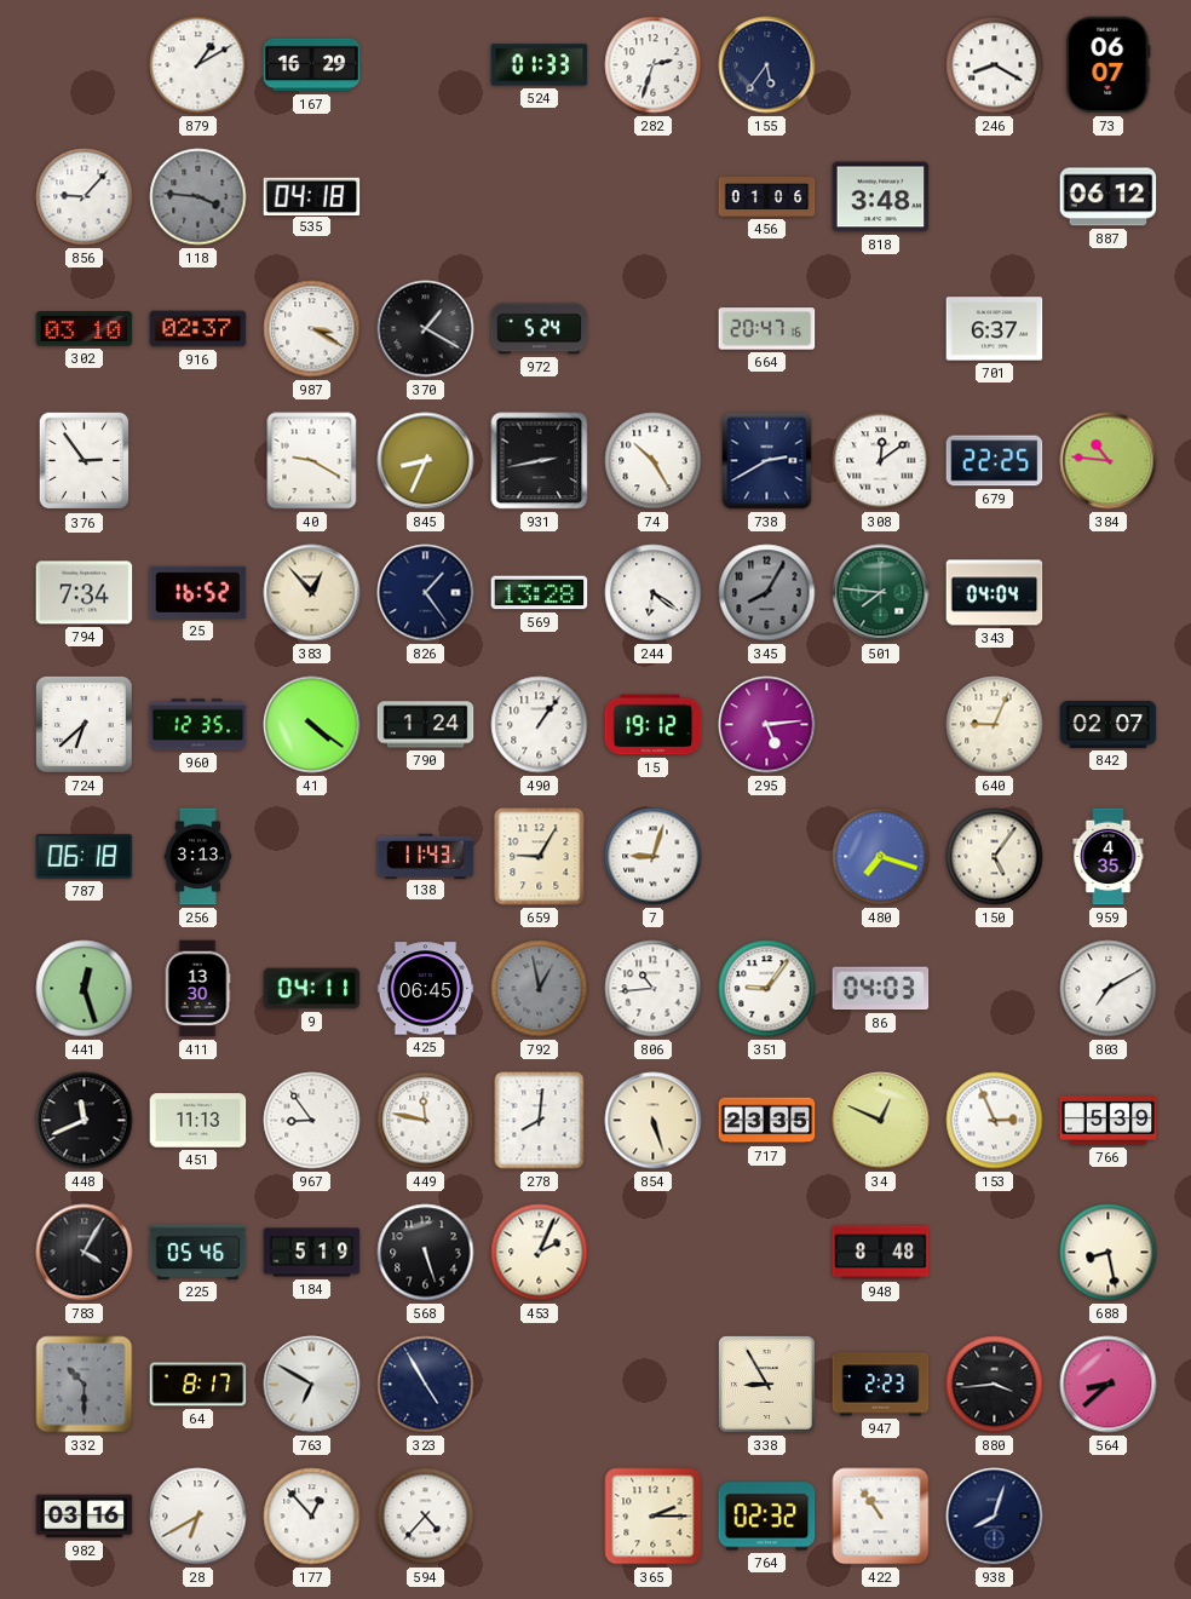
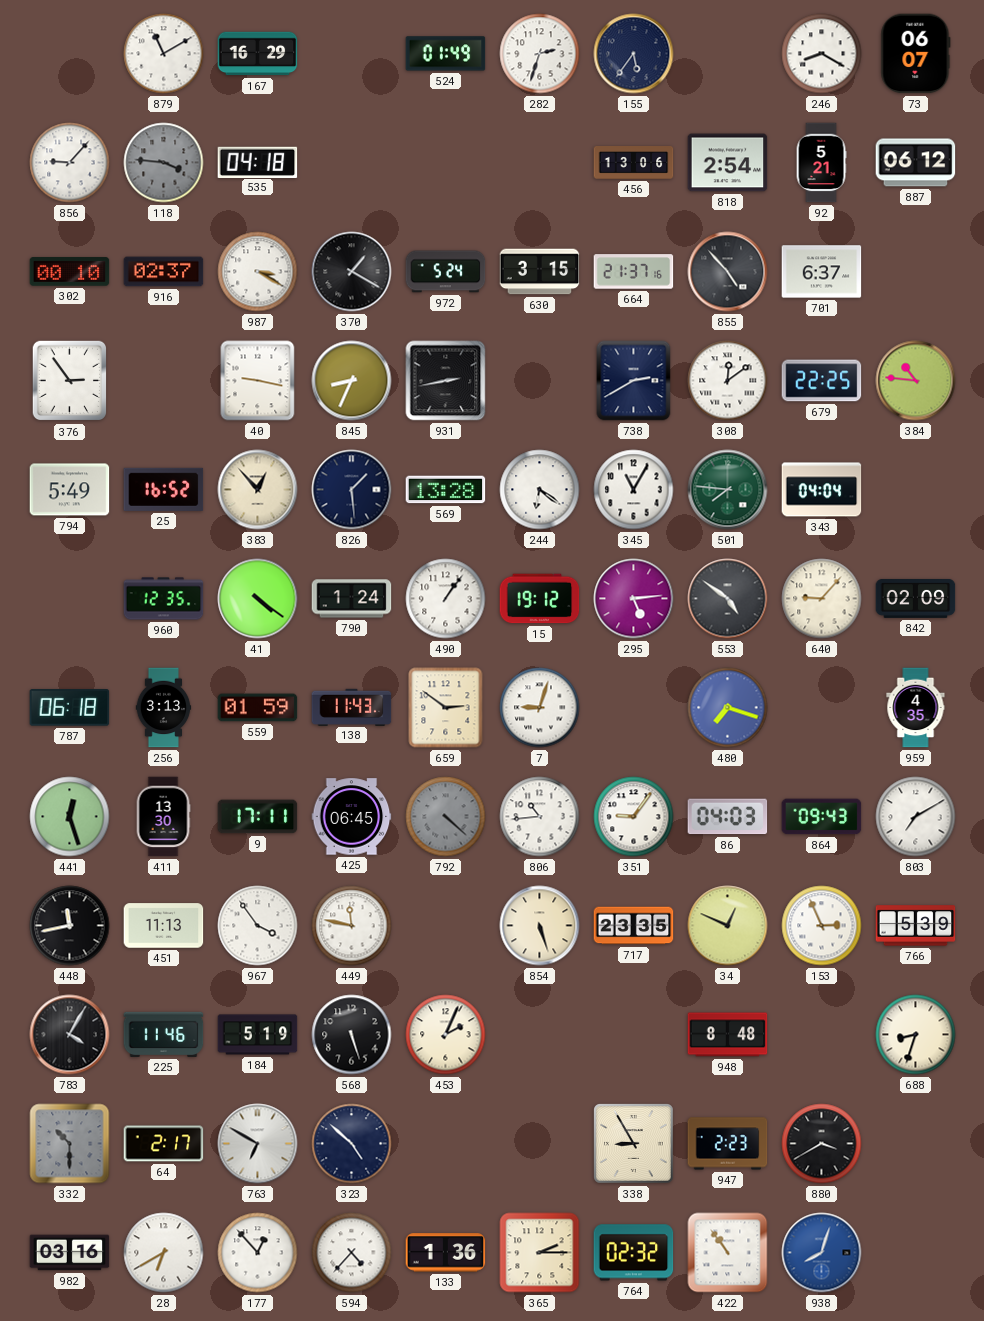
879: 1:10 -> 11:10 (164, 54)
524: 01:33 -> 01:49 (446, 54)
456: 01:06 -> 13:06 (634, 163)
818: 3:48 -> 2:54 (728, 163)
92: none -> 5:21 (821, 163)
302: 03:10 -> 00:10 (70, 272)
630: none -> 3:15 (540, 272)
664: 20:47 -> 21:37 (634, 272)
855: none -> 4:53 (728, 272)
40: 9:20 -> 9:17 (258, 381)
74: 10:25 -> none (654, 461)
794: 7:34 -> 5:49 (70, 490)
826: 1:24 -> 1:29 (352, 490)
345: 8:05 -> 11:05 (634, 490)
345 dial: grey -> white (634, 490)
724: 6:38 -> none (84, 724)
553: none -> 4:51 (728, 599)
640: 9:04 -> 9:07 (822, 599)
842: 02:07 -> 02:09 (916, 598)
559: none -> 01:59 (258, 708)
659: 9:05 -> 2:51 (446, 708)
150: 5:06 -> none (995, 857)
9: 04:11 -> 17:11 (258, 817)
792: 12:58 -> 4:22 (446, 817)
864: none -> 09:43 (822, 817)
448: 11:41 -> 11:43 (70, 926)
967: 8:54 -> 3:54 (258, 926)
278: 8:01 -> none (540, 1121)
225: 05:46 -> 11:46 (164, 1034)
688: 8:28 -> 8:33 (916, 1035)
64: 8:17 -> 2:17 (164, 1144)
323: 4:55 -> 4:52 (352, 1144)
880: 3:44 -> 3:40 (822, 1144)
564: 8:38 -> none (1109, 1385)
133: none -> 1:36 (446, 1253)
938 dial: navy -> blue (822, 1253)
